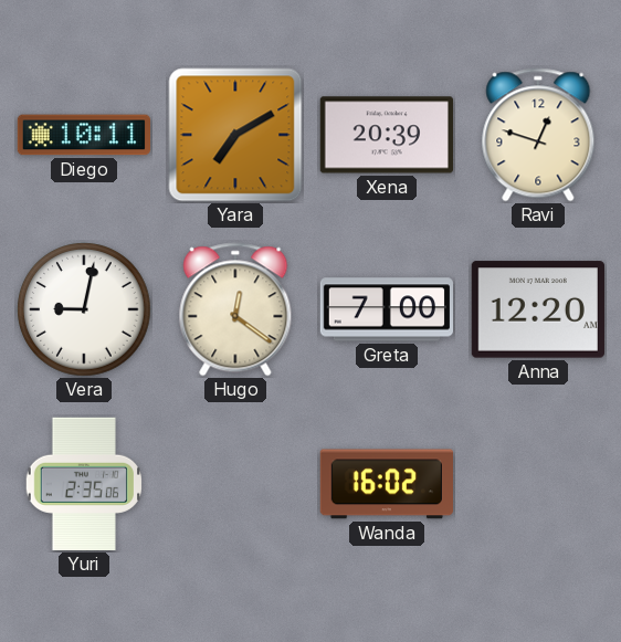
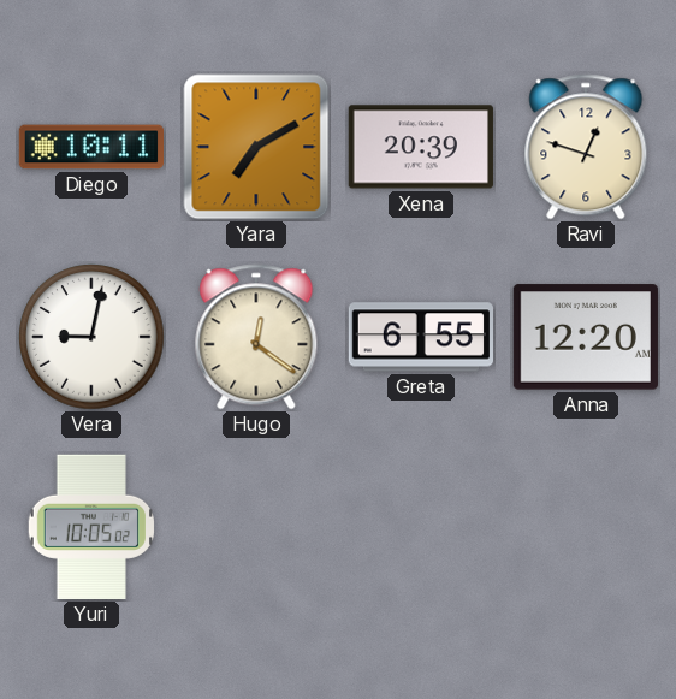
Greta: 7:00 -> 6:55 (420, 337)
Yuri: 2:35 -> 10:05 (91, 527)
Wanda: 16:02 -> none (387, 484)
